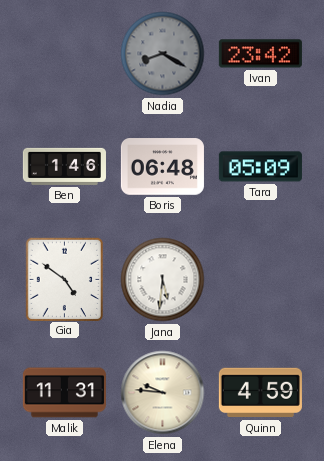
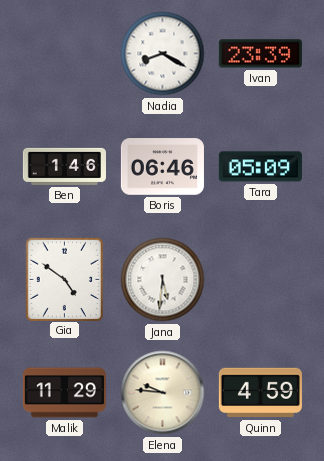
Nadia dial: grey -> white (163, 54)
Ivan: 23:42 -> 23:39 (260, 54)
Boris: 06:48 -> 06:46 (162, 167)
Malik: 11:31 -> 11:29 (64, 393)
